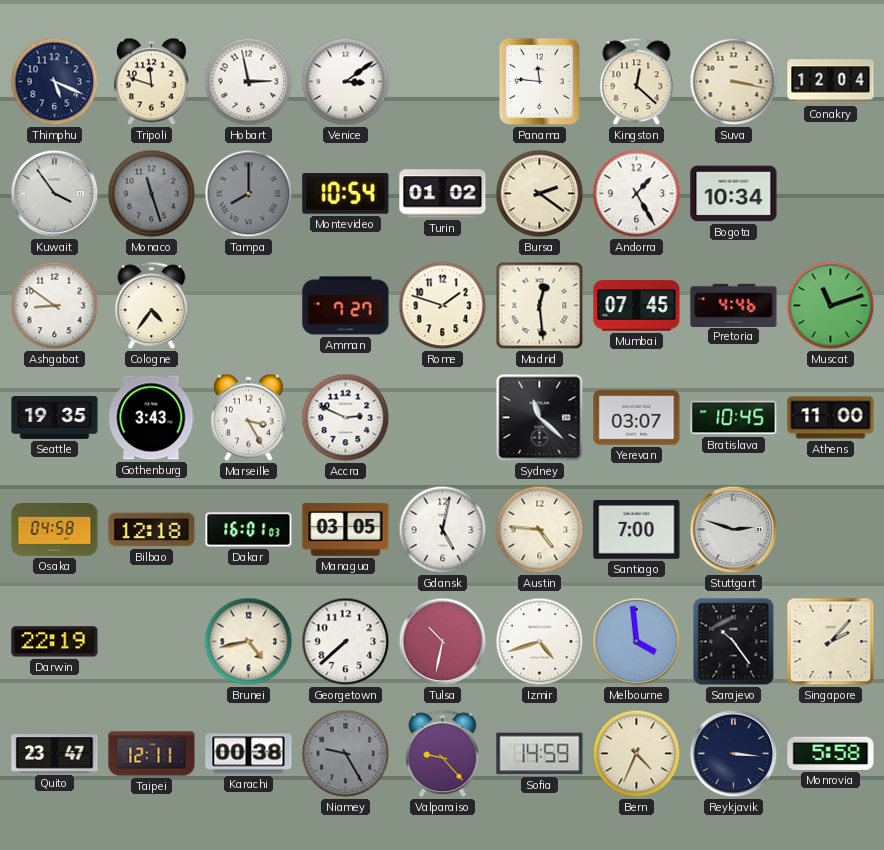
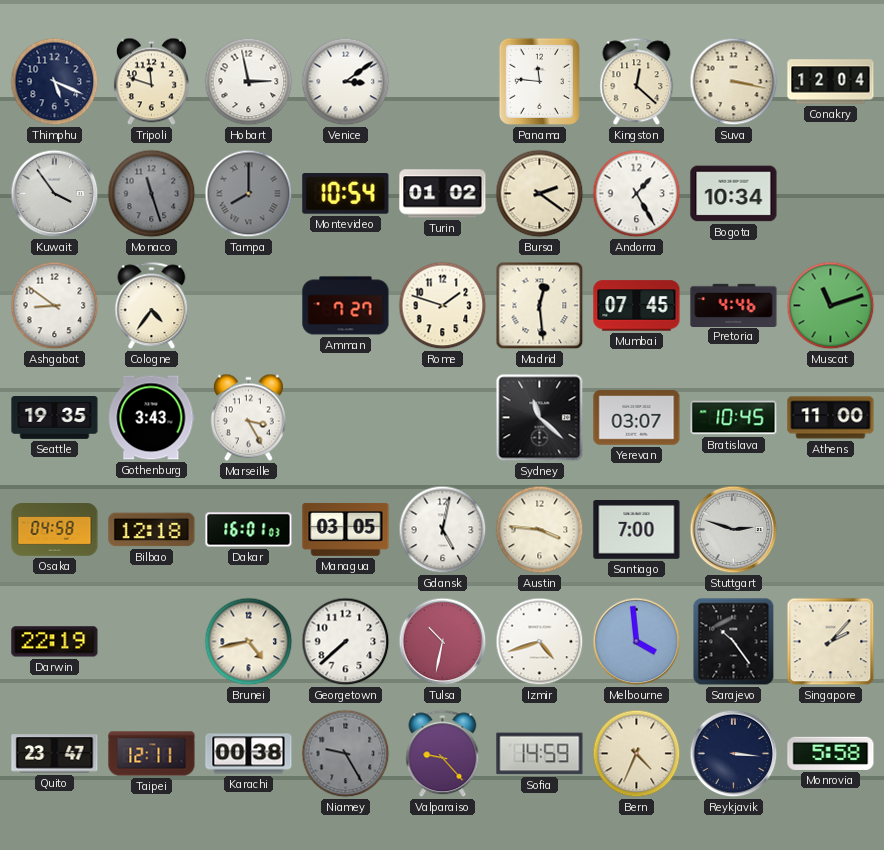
Accra: 2:49 -> none (346, 418)
Austin: 4:46 -> 3:46 (540, 530)
